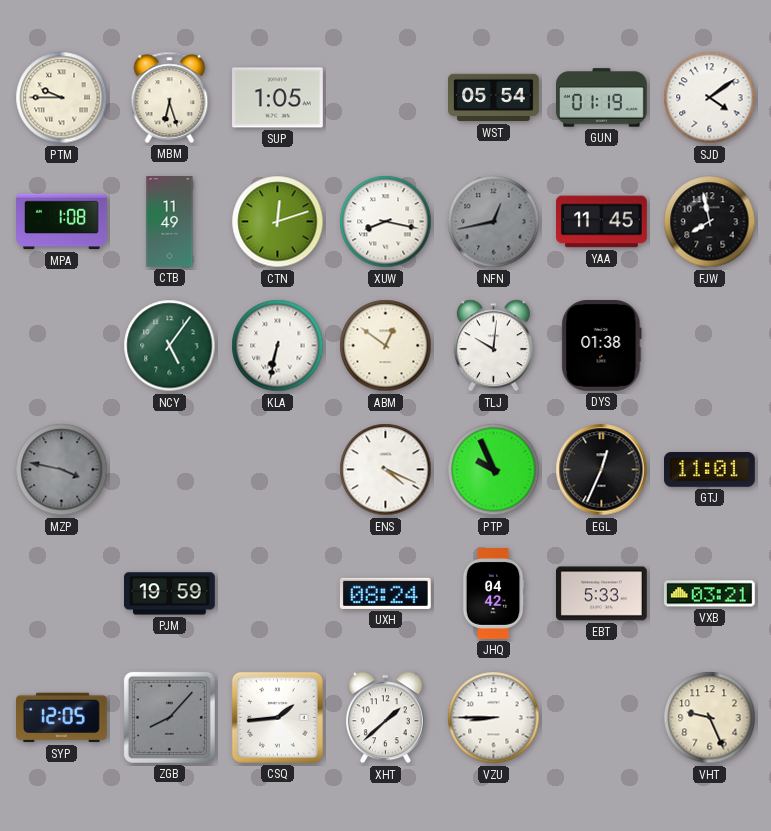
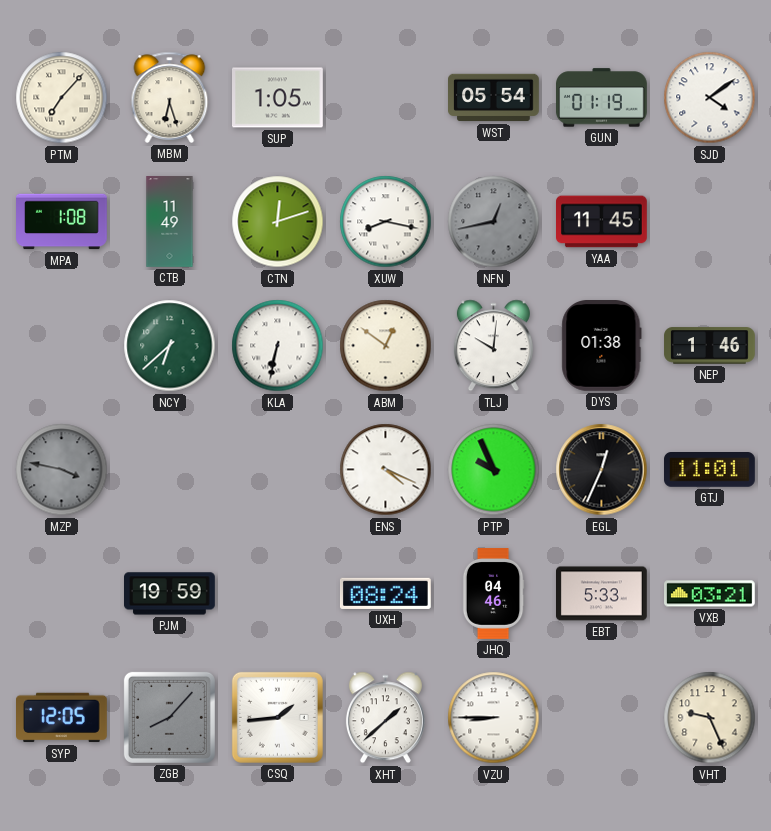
PTM: 9:45 -> 7:07 (62, 98)
FJW: 7:58 -> none (710, 222)
NCY: 5:06 -> 6:38 (170, 346)
NEP: none -> 1:46 (710, 346)
JHQ: 04:42 -> 04:46 (493, 594)
